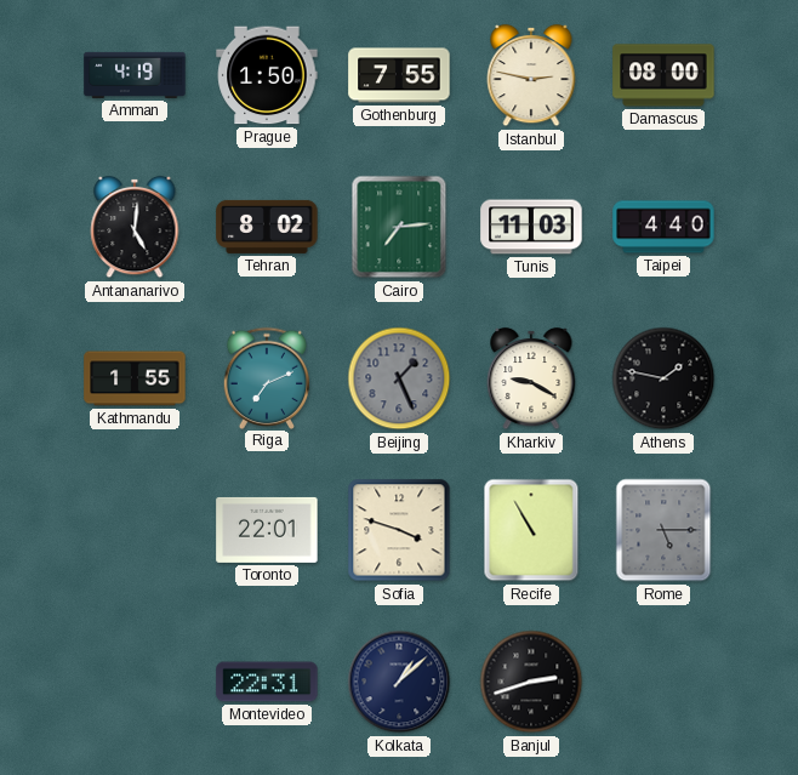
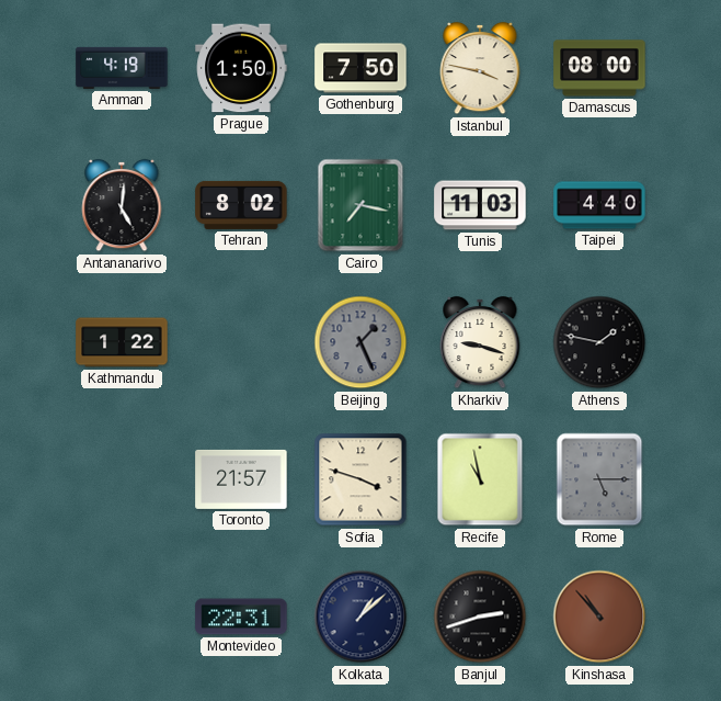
Gothenburg: 7:55 -> 7:50 (360, 68)
Istanbul: 2:47 -> 3:47 (480, 68)
Cairo: 7:14 -> 7:17 (360, 205)
Kathmandu: 1:55 -> 1:22 (122, 342)
Riga: 7:11 -> none (267, 377)
Kharkiv: 9:20 -> 9:18 (480, 342)
Toronto: 22:01 -> 21:57 (241, 479)
Recife: 10:55 -> 10:58 (480, 479)
Kinshasa: none -> 10:53 (599, 617)
